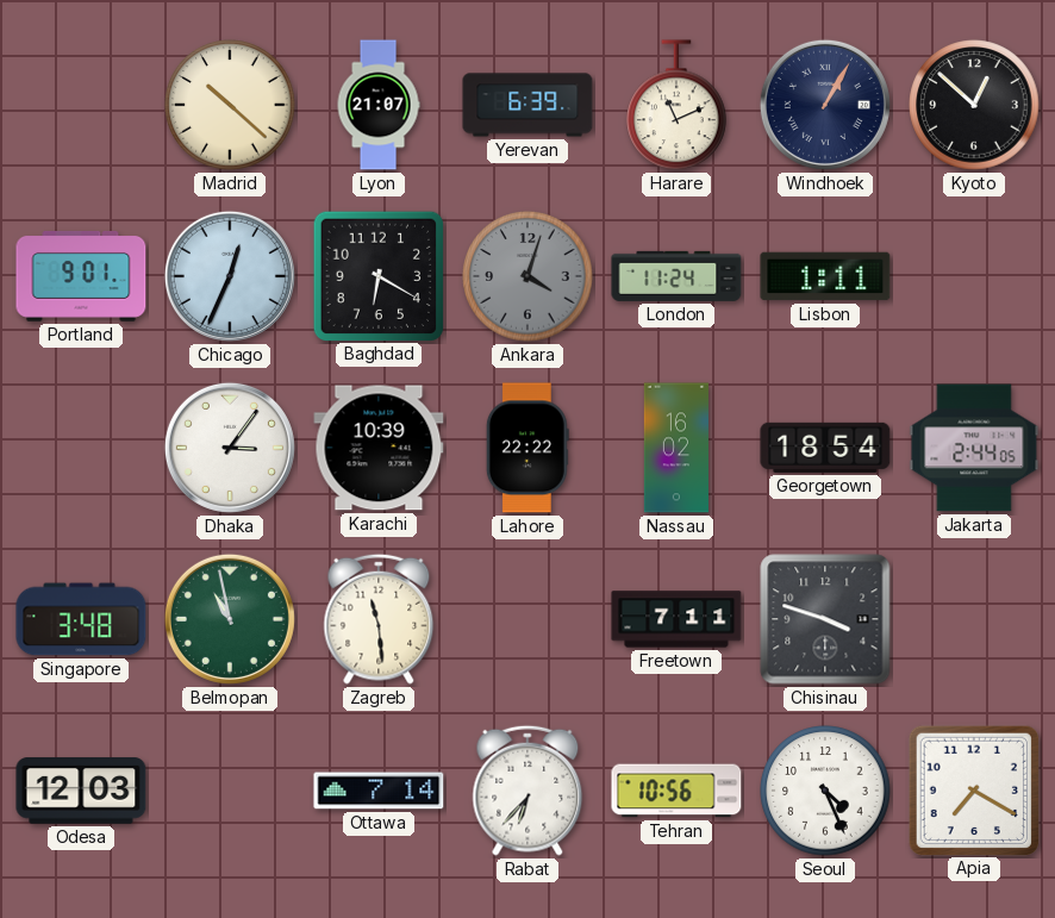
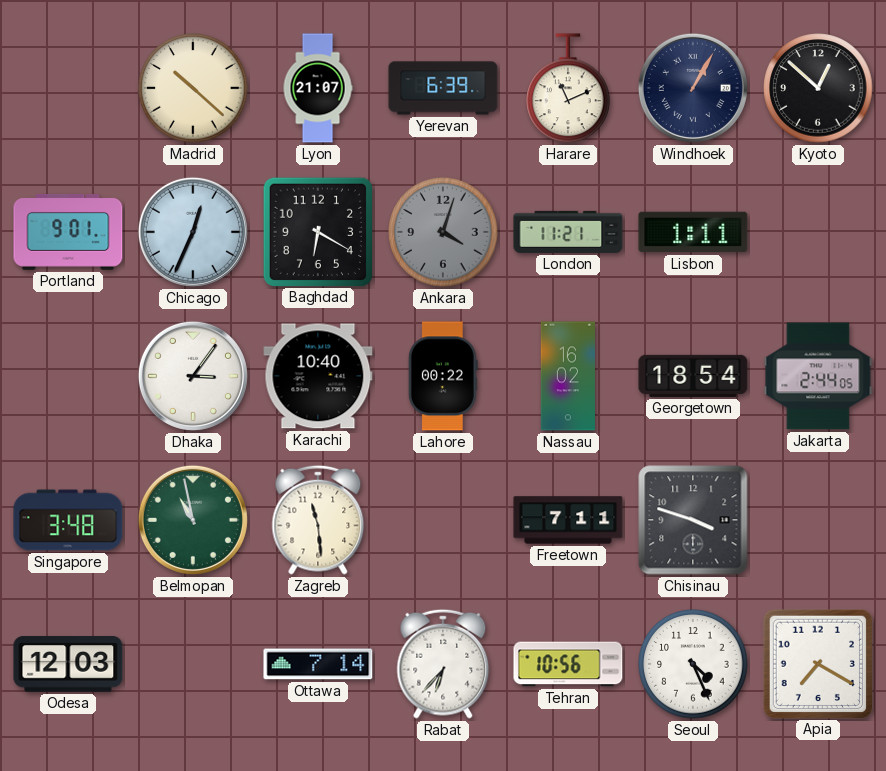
London: 11:24 -> 11:21 (568, 232)
Karachi: 10:39 -> 10:40 (318, 376)
Lahore: 22:22 -> 00:22 (443, 376)
